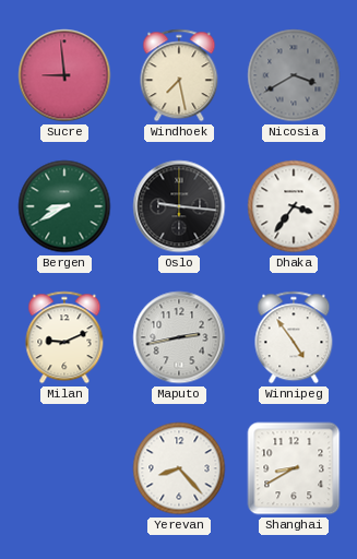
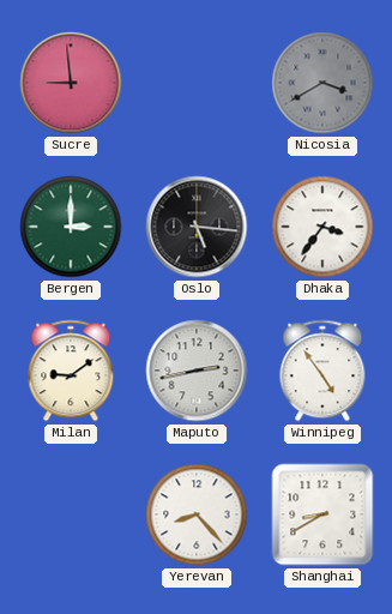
Windhoek: 7:28 -> none (179, 75)
Bergen: 8:40 -> 3:00 (71, 227)
Oslo: 9:16 -> 5:16 (197, 227)
Milan: 9:11 -> 9:09 (71, 371)
